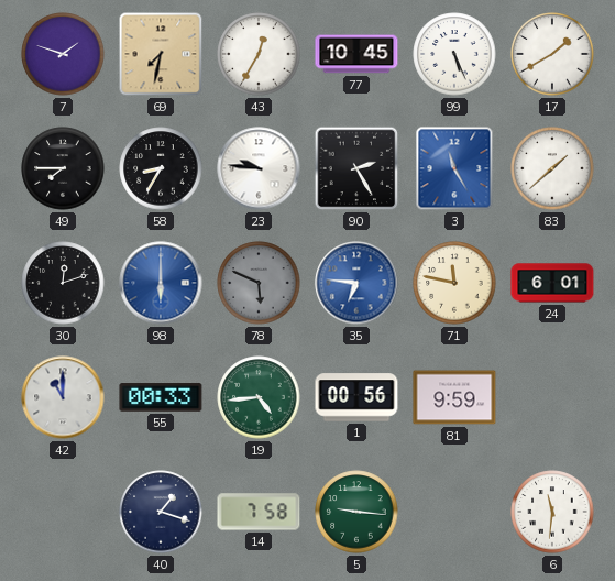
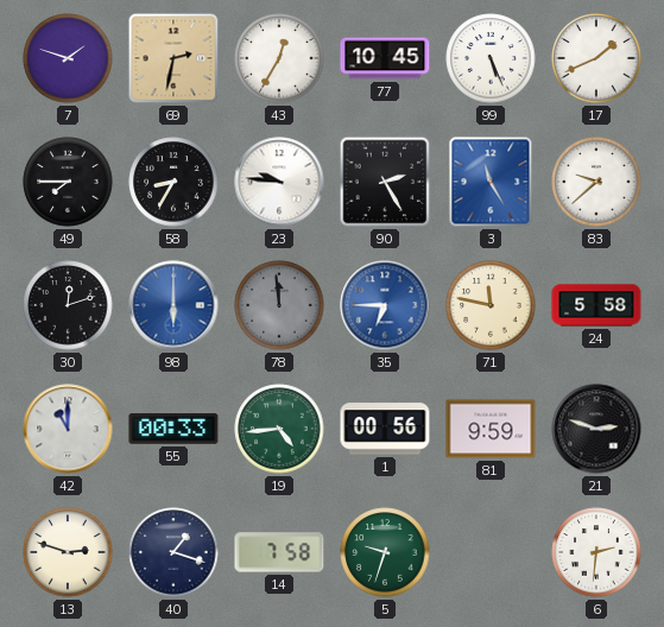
69: 7:32 -> 2:32 (173, 58)
17: 1:40 -> 1:41 (596, 58)
83: 1:38 -> 9:38 (596, 182)
78: 5:49 -> 11:59 (279, 305)
35: 6:46 -> 6:45 (385, 305)
24: 6:01 -> 5:58 (596, 305)
21: none -> 2:48 (596, 429)
13: none -> 2:48 (68, 552)
5: 9:16 -> 9:33 (385, 552)
6: 11:31 -> 2:31 (596, 552)
